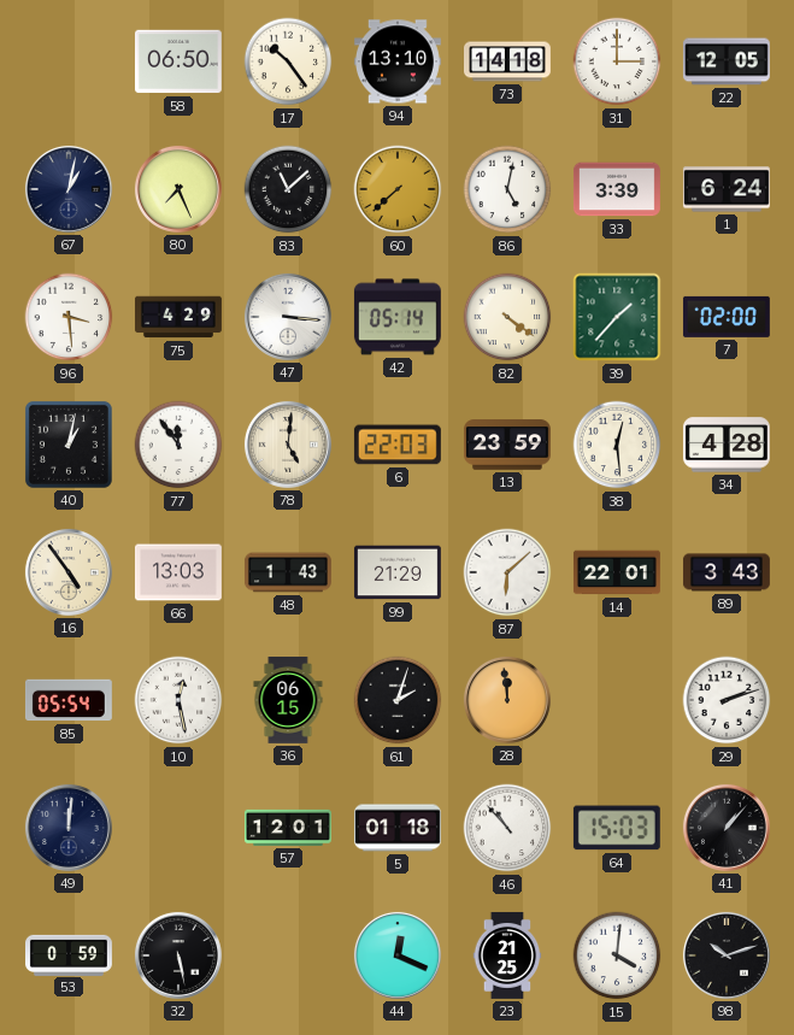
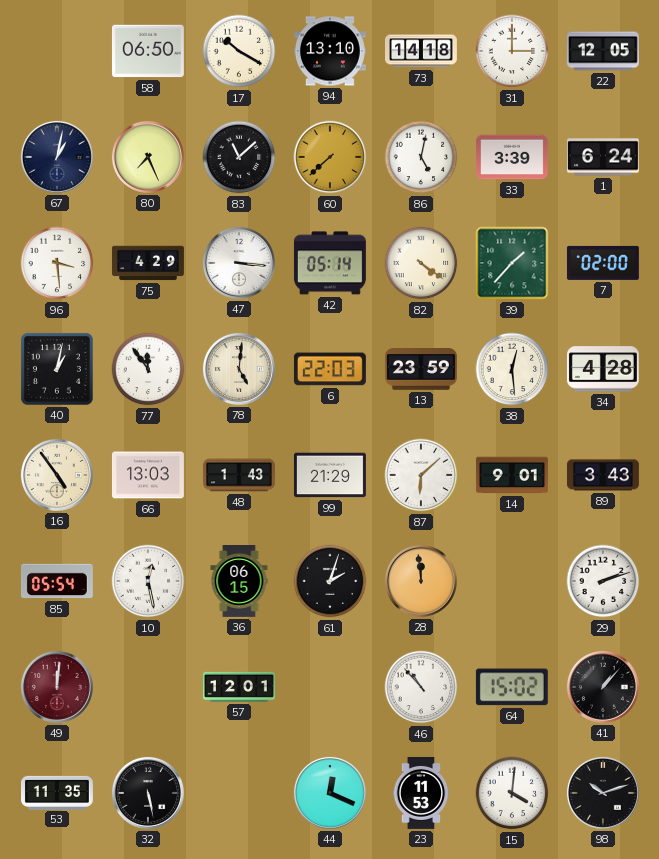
17: 10:24 -> 10:20 (239, 51)
14: 22:01 -> 9:01 (512, 475)
49 dial: navy -> burgundy (57, 687)
5: 01:18 -> none (398, 828)
64: 15:03 -> 15:02 (512, 687)
53: 0:59 -> 11:35 (58, 792)
23: 21:25 -> 11:53 (421, 793)
